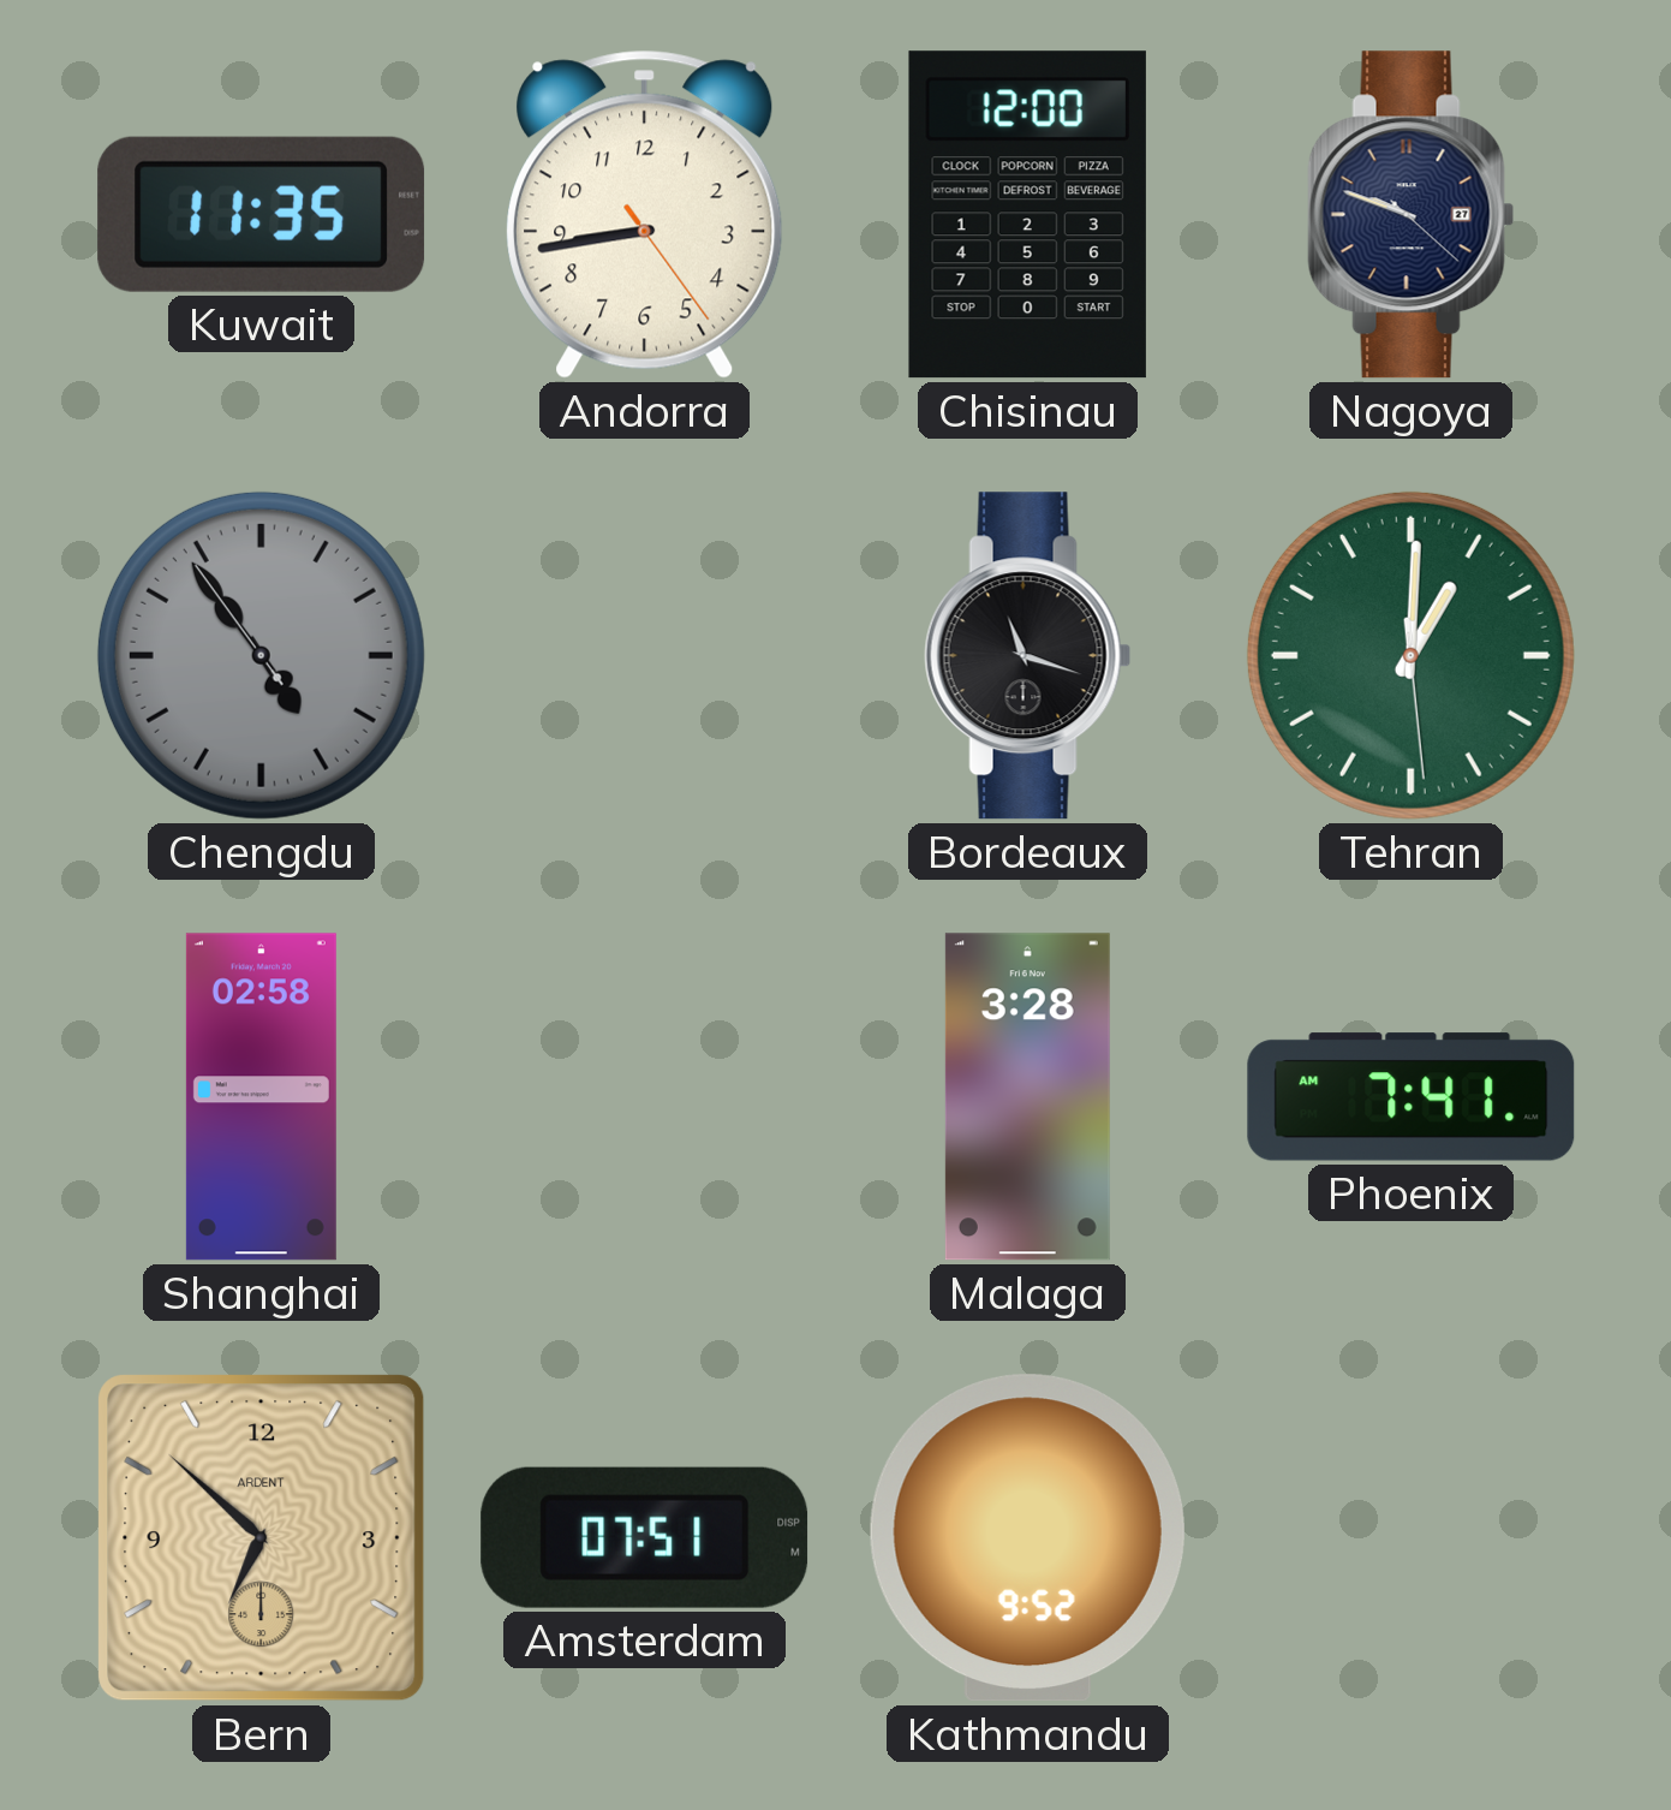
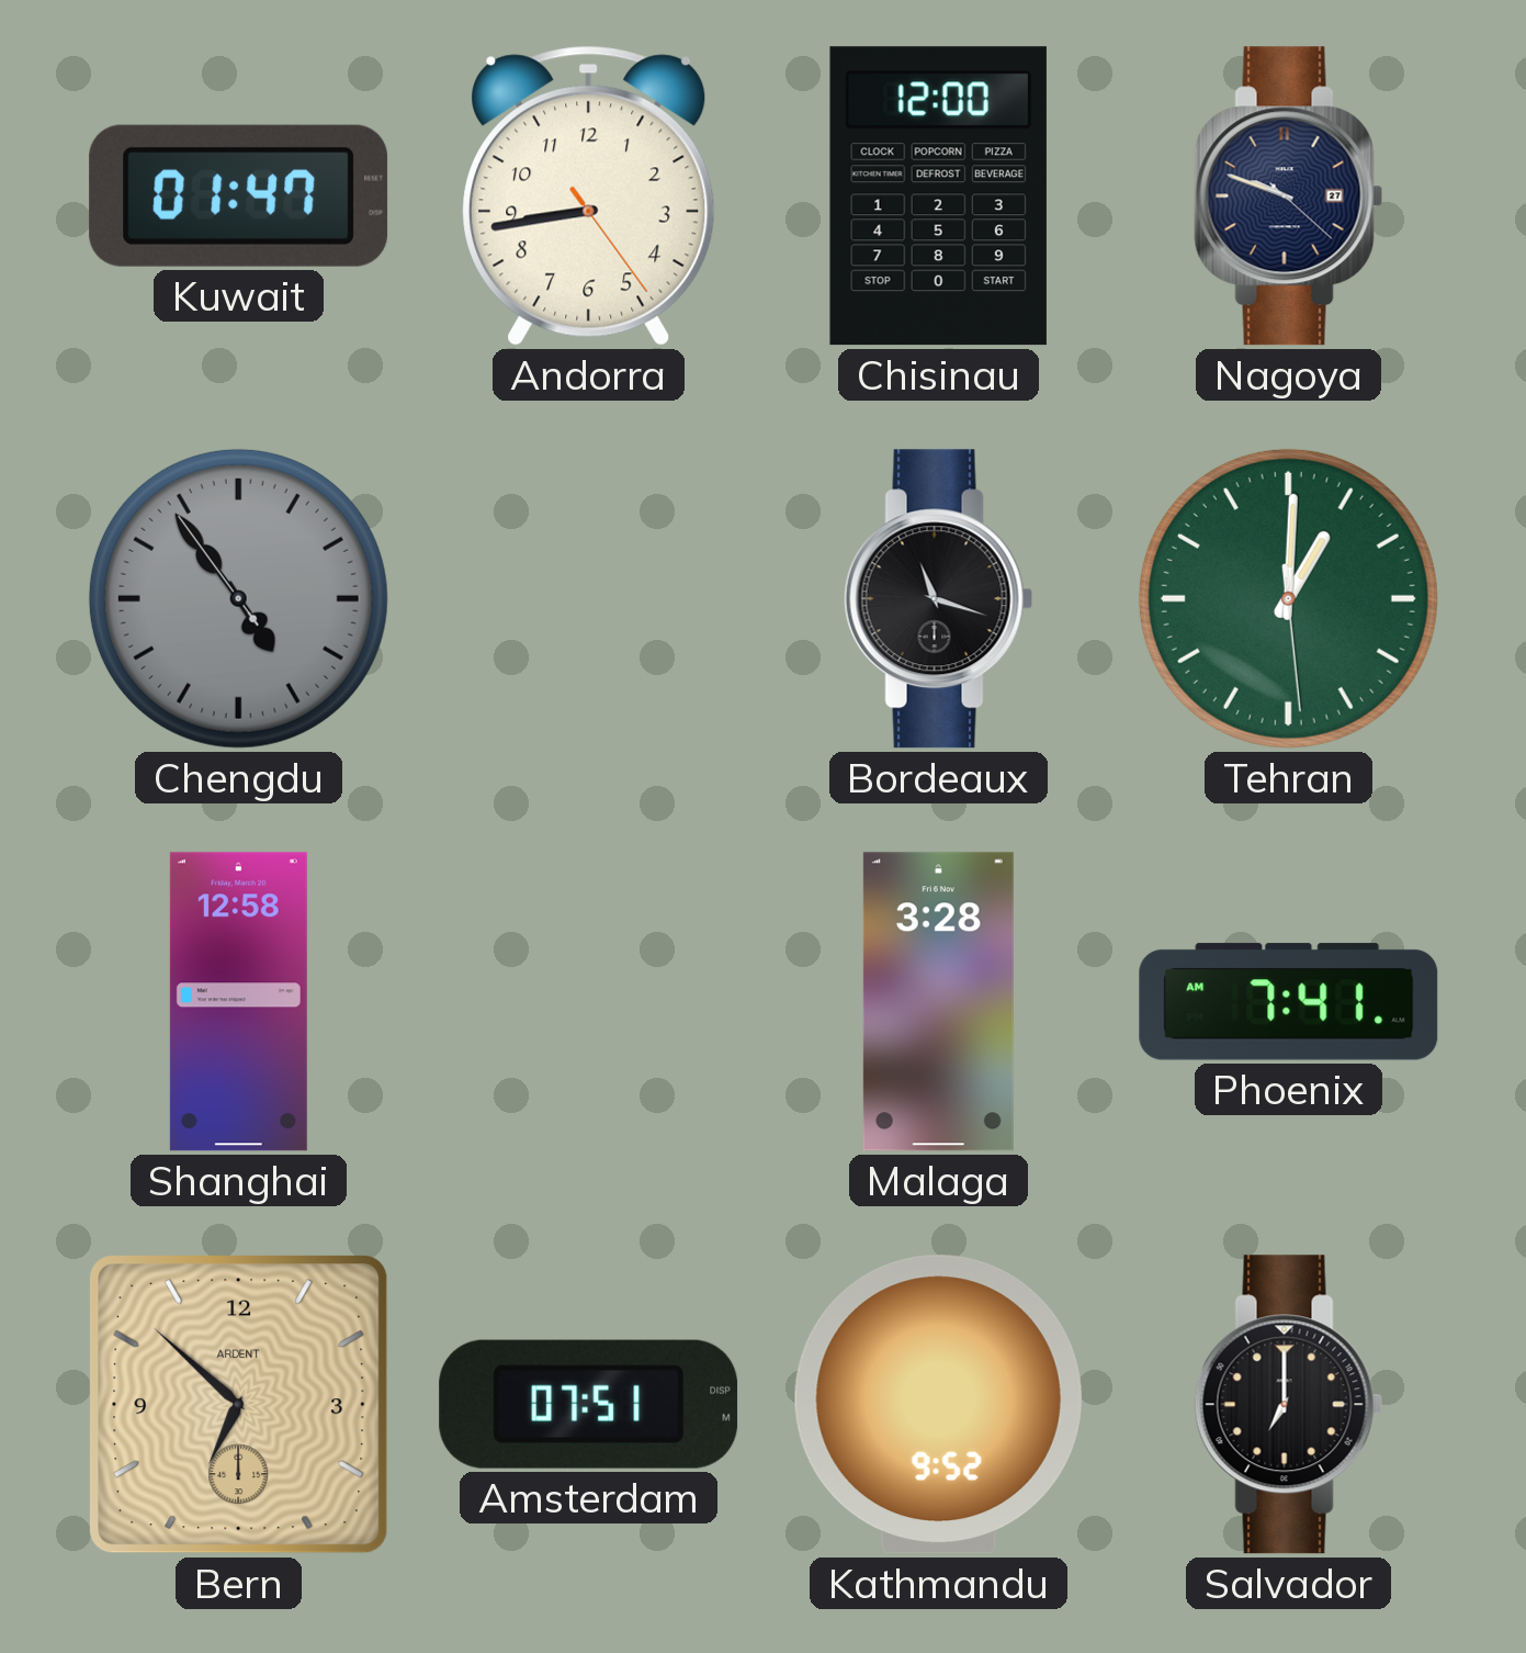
Kuwait: 11:35 -> 01:47 (239, 195)
Shanghai: 02:58 -> 12:58 (238, 1002)
Salvador: none -> 7:00 (1289, 1405)
